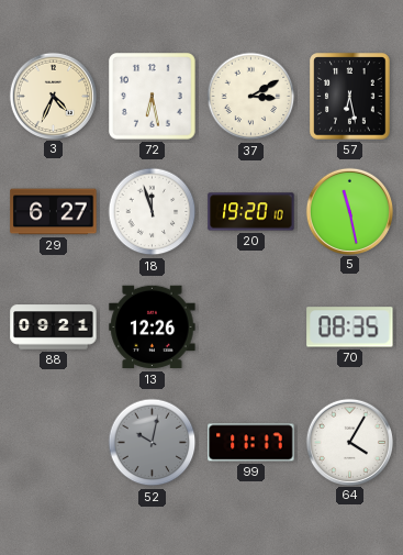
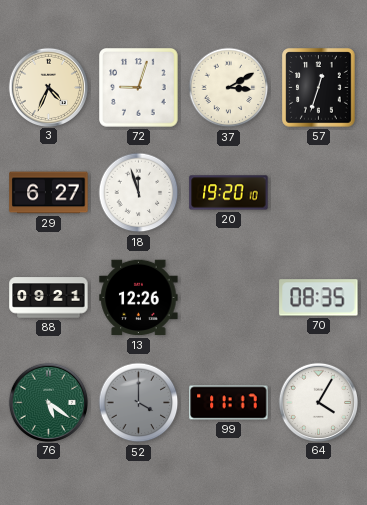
72: 6:28 -> 9:03 (139, 88)
57: 6:28 -> 12:33 (319, 88)
5: 11:28 -> none (349, 211)
76: none -> 5:21 (48, 402)
52: 10:02 -> 4:00 (139, 403)
